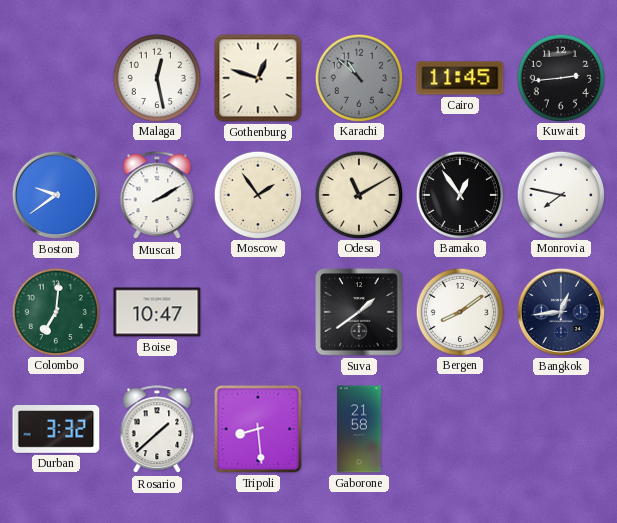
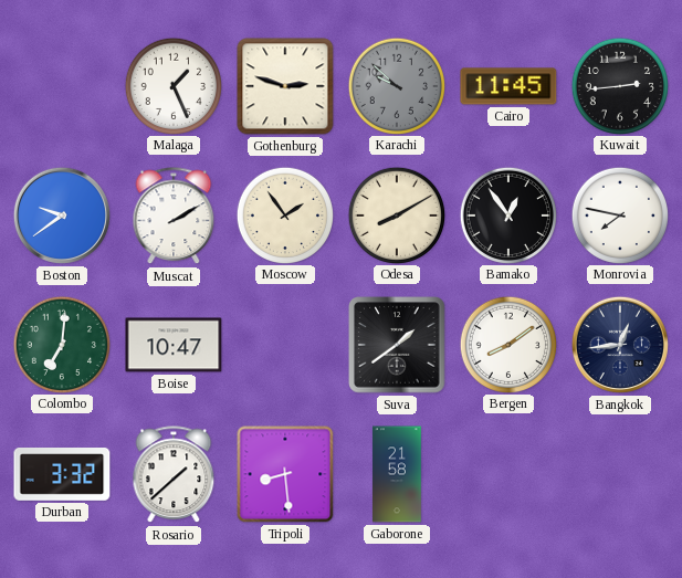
Malaga: 12:28 -> 1:26 (172, 85)
Gothenburg: 12:48 -> 2:48 (285, 86)
Karachi: 10:52 -> 9:52 (396, 85)
Odesa: 11:10 -> 8:10 (396, 214)
